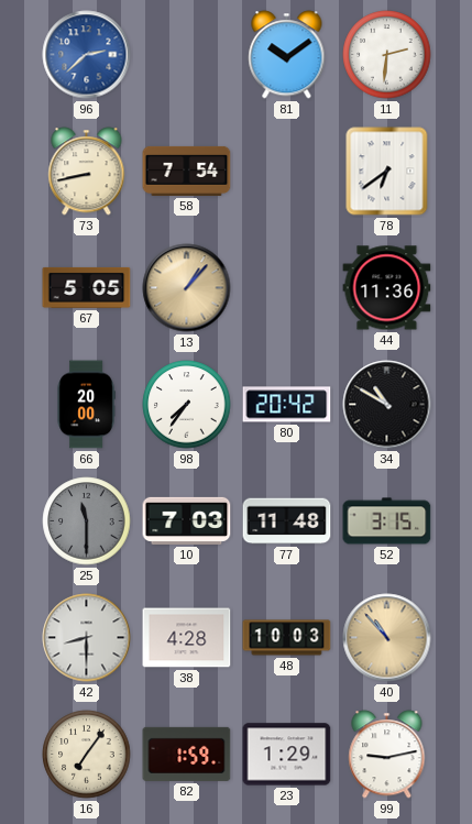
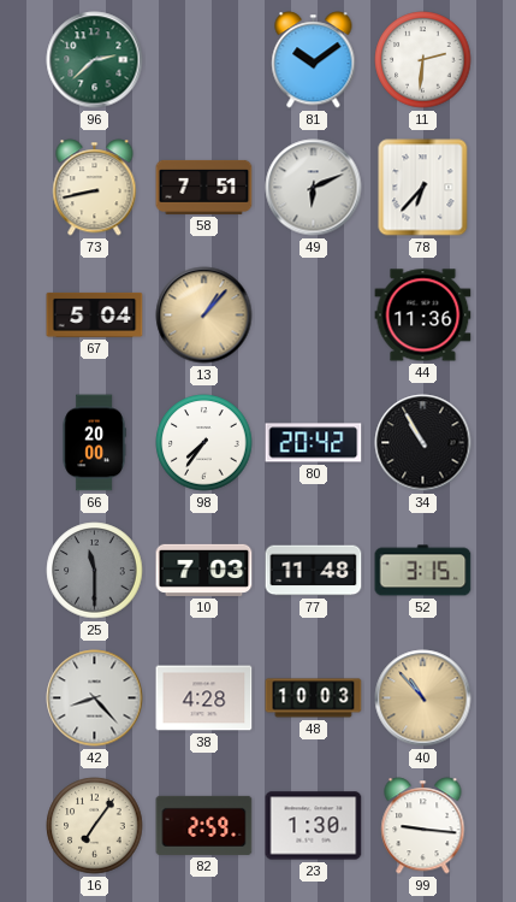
96 dial: blue -> green (95, 60)
58: 7:54 -> 7:51 (204, 187)
49: none -> 6:11 (314, 188)
78: 6:39 -> 6:37 (423, 188)
67: 5:05 -> 5:04 (95, 314)
34: 10:50 -> 10:55 (423, 443)
42: 8:30 -> 8:23 (95, 698)
82: 1:59 -> 2:59 (204, 825)
23: 1:29 -> 1:30 (314, 826)
99: 9:13 -> 9:16 (423, 826)
